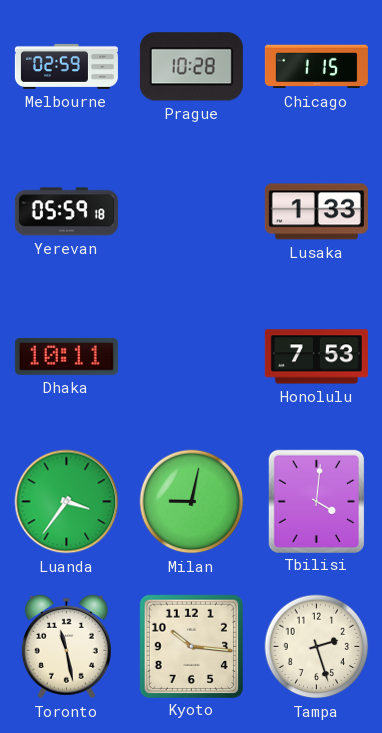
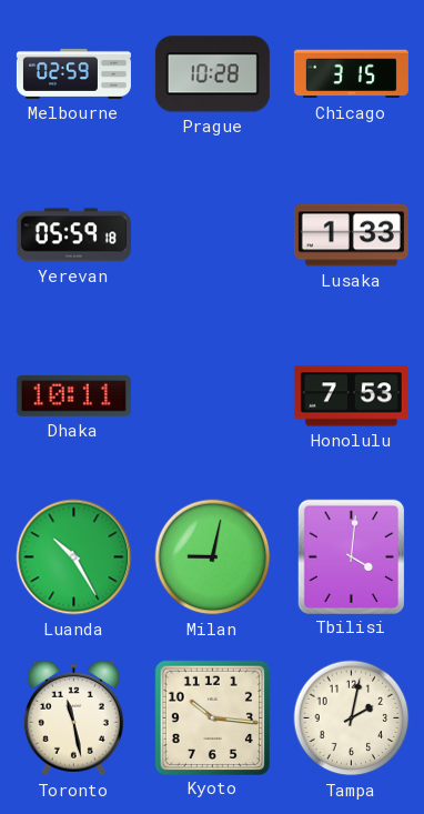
Chicago: 1:15 -> 3:15 (351, 74)
Luanda: 3:36 -> 10:25 (74, 557)
Tampa: 2:27 -> 2:02 (352, 718)
